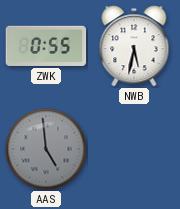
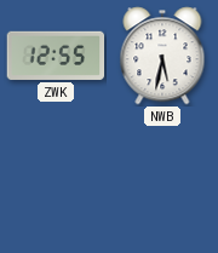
ZWK: 0:55 -> 12:55 (56, 56)
AAS: 4:59 -> none (46, 149)
